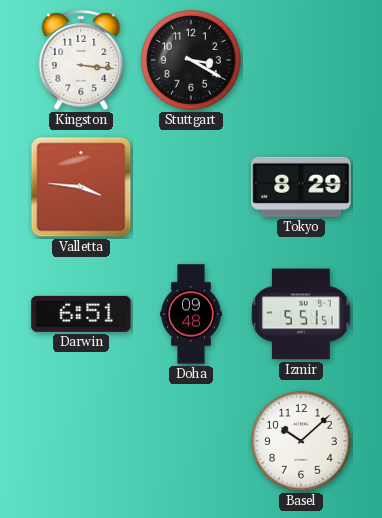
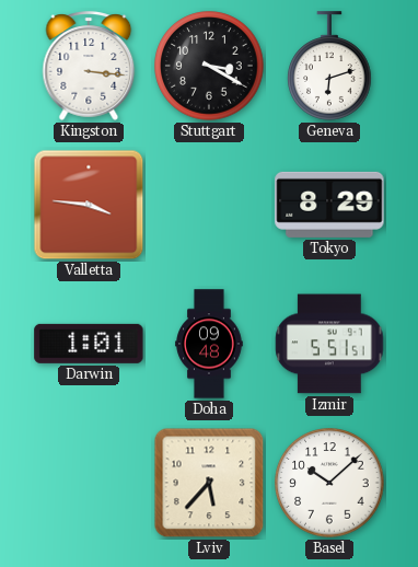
Geneva: none -> 6:12 (329, 66)
Darwin: 6:51 -> 1:01 (89, 344)
Lviv: none -> 5:37 (209, 483)
